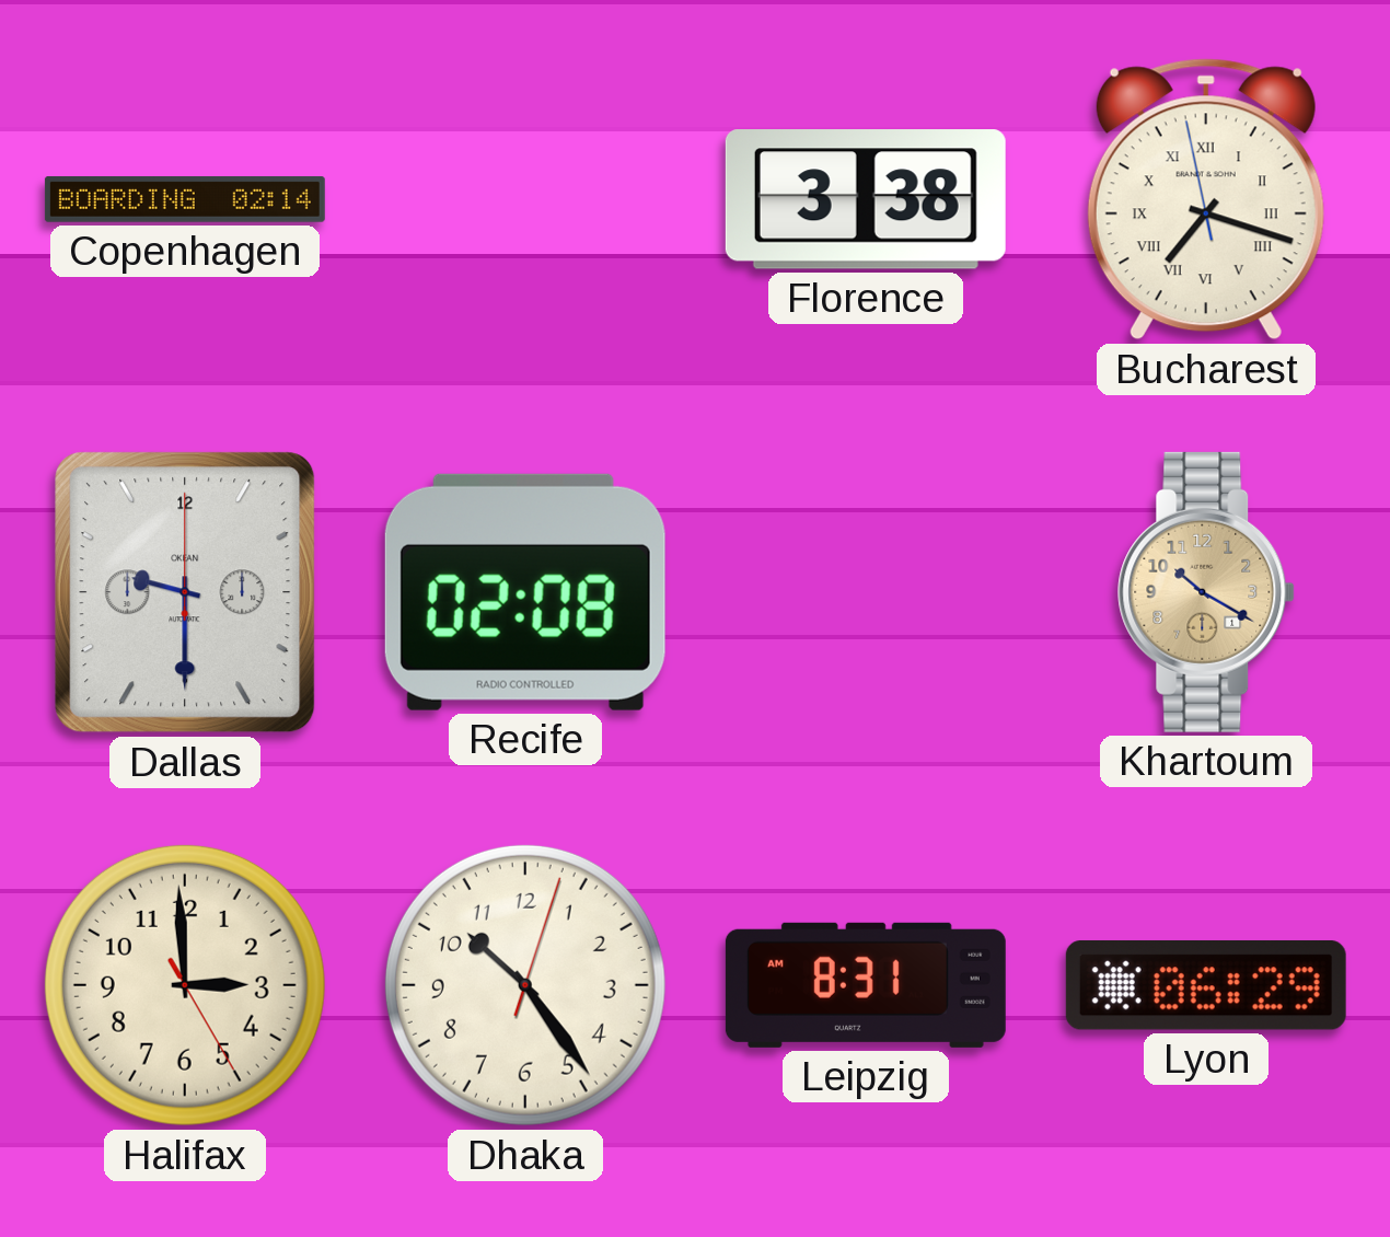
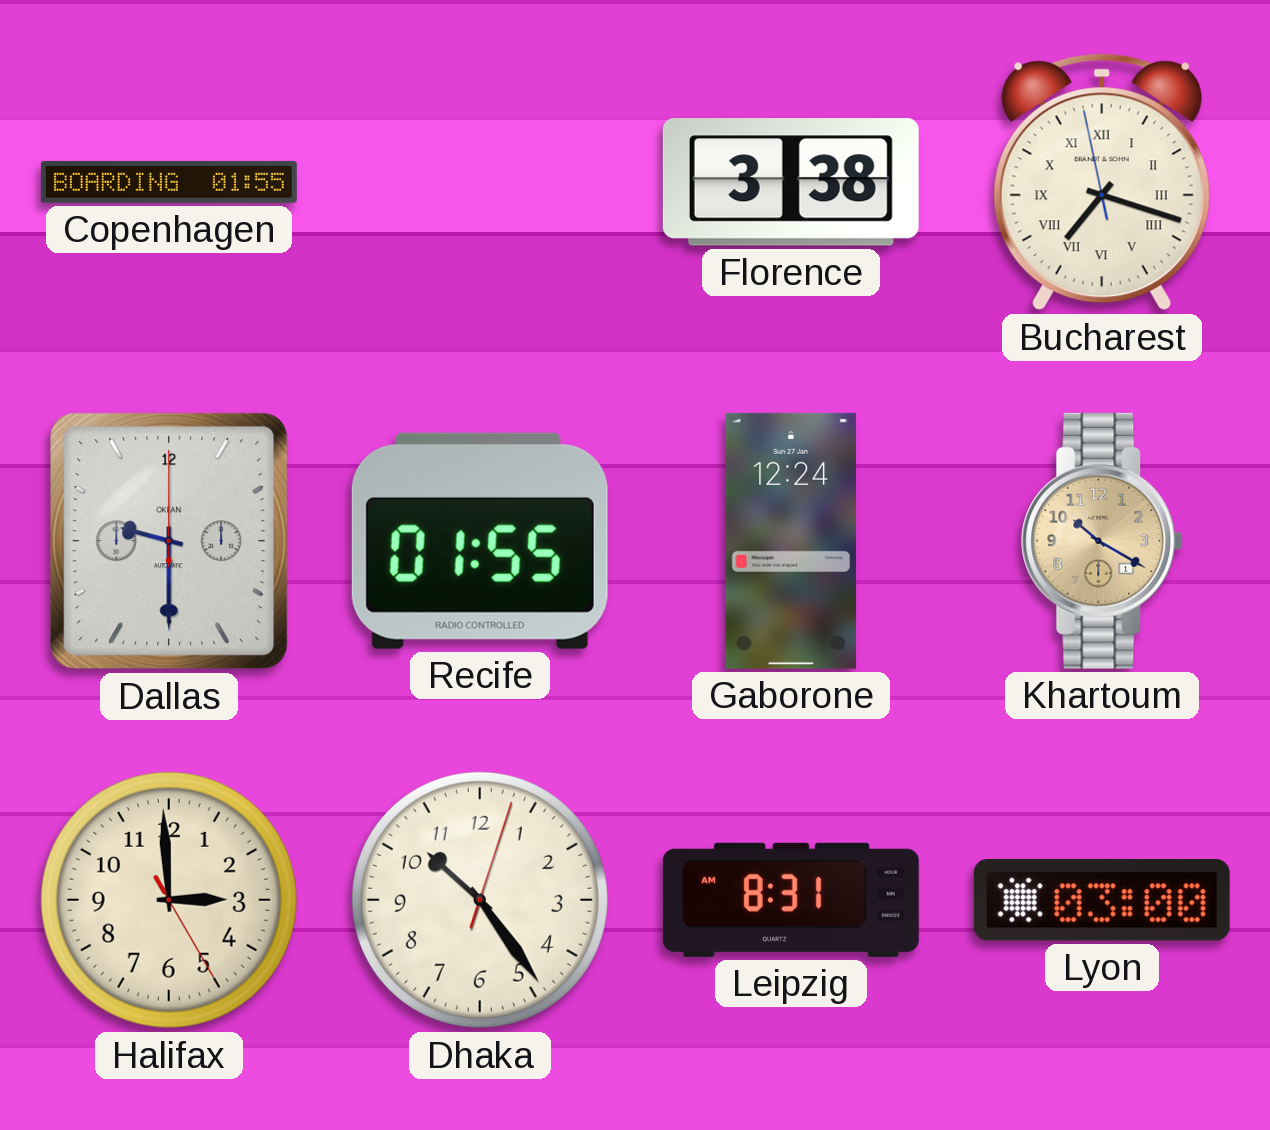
Copenhagen: 02:14 -> 01:55 (169, 182)
Recife: 02:08 -> 01:55 (480, 541)
Gaborone: none -> 12:24 (791, 541)
Lyon: 06:29 -> 03:00 (1102, 900)
